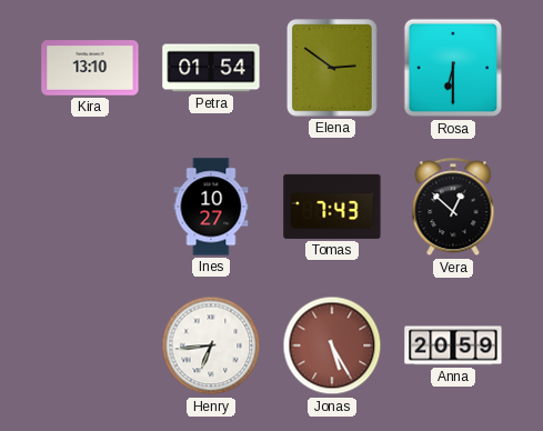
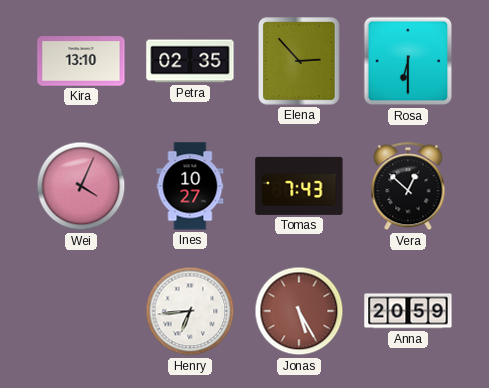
Petra: 01:54 -> 02:35 (190, 61)
Elena: 2:51 -> 2:53 (299, 61)
Wei: none -> 4:04 (81, 186)
